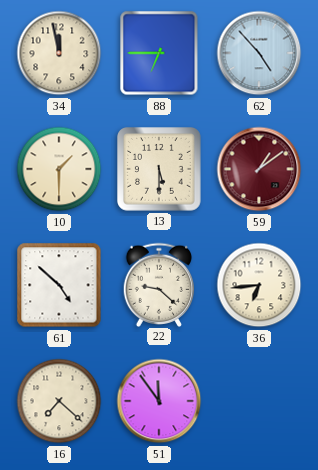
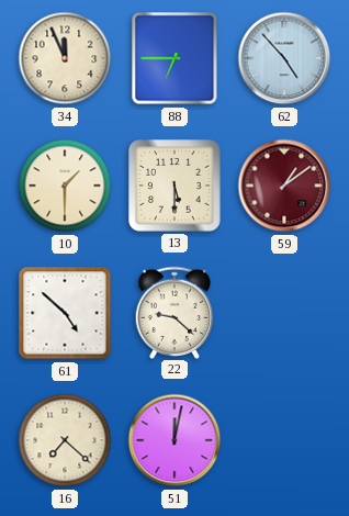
34: 11:58 -> 11:56 (65, 58)
36: 6:44 -> none (259, 285)
51: 11:54 -> 12:02 (174, 440)
